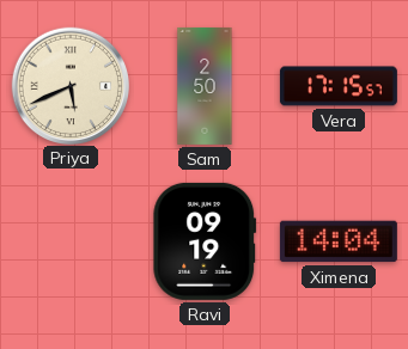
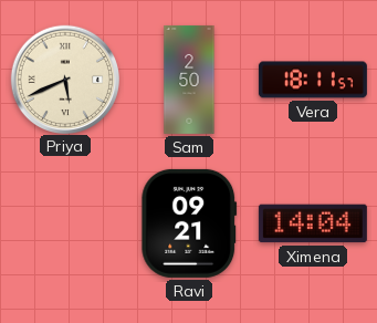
Vera: 17:15 -> 18:11 (313, 80)
Ravi: 09:19 -> 09:21 (189, 223)
